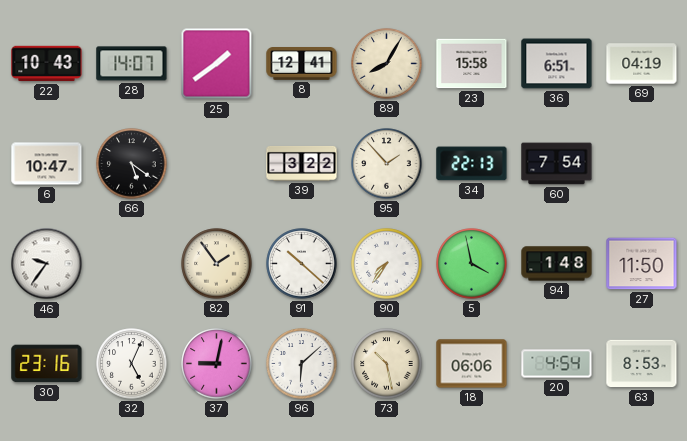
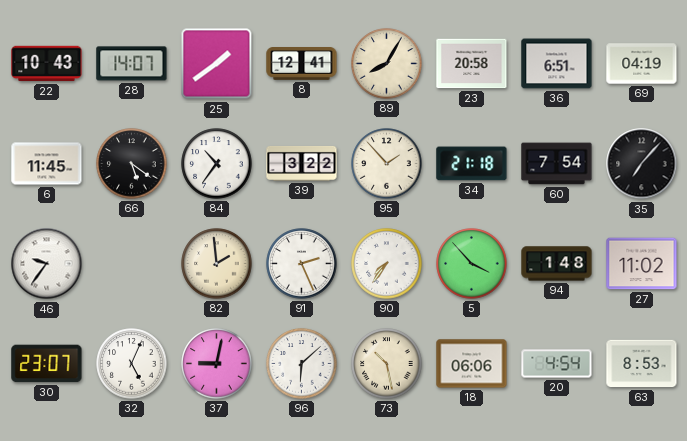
23: 15:58 -> 20:58 (472, 64)
6: 10:47 -> 11:45 (47, 164)
84: none -> 10:36 (217, 164)
34: 22:13 -> 21:18 (472, 164)
35: none -> 7:07 (642, 164)
82: 1:54 -> 1:59 (217, 264)
91: 10:22 -> 2:26 (302, 264)
5: 3:58 -> 3:53 (472, 264)
27: 11:50 -> 11:02 (642, 264)
30: 23:16 -> 23:07 (47, 364)
